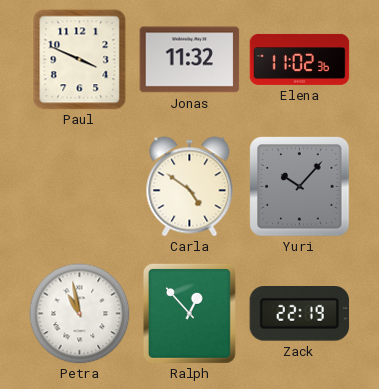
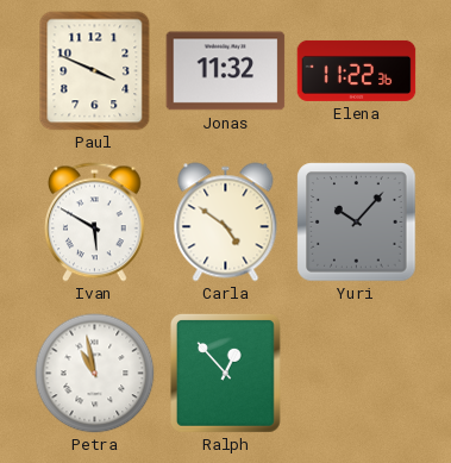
Elena: 11:02 -> 11:22 (357, 70)
Ivan: none -> 5:50 (95, 223)
Zack: 22:19 -> none (300, 314)
